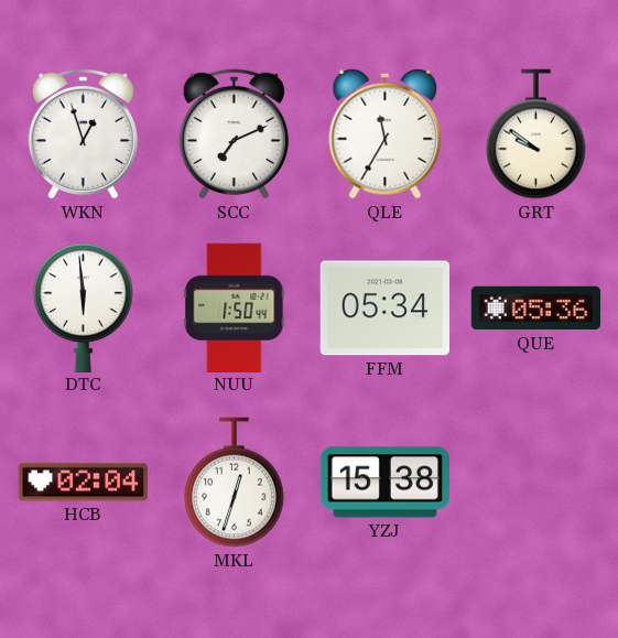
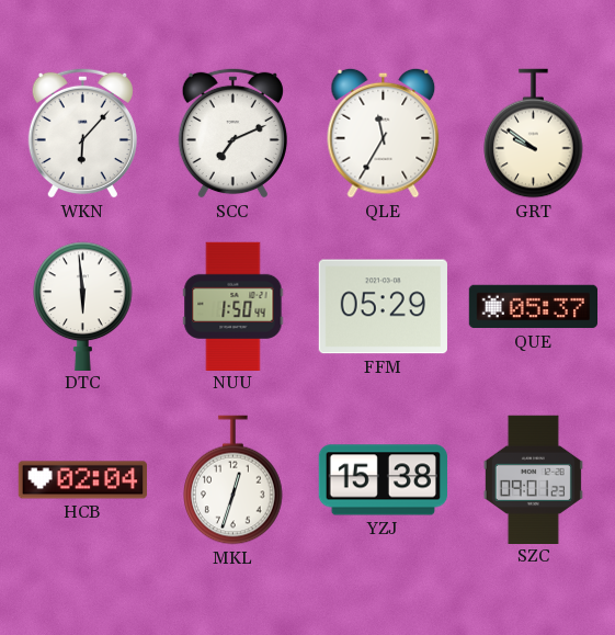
WKN: 12:57 -> 6:07 (82, 133)
FFM: 05:34 -> 05:29 (383, 307)
QUE: 05:36 -> 05:37 (533, 307)
SZC: none -> 09:01 (533, 479)
